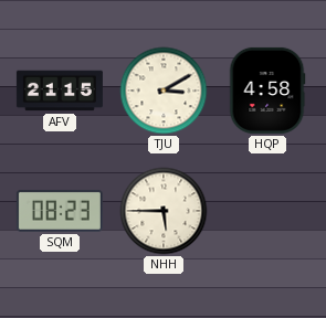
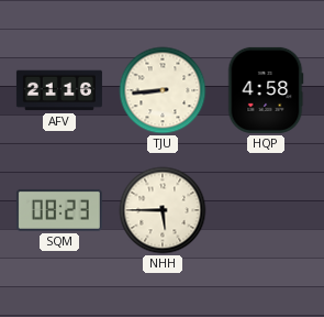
AFV: 21:15 -> 21:16 (59, 90)
TJU: 3:10 -> 8:44 (163, 90)
